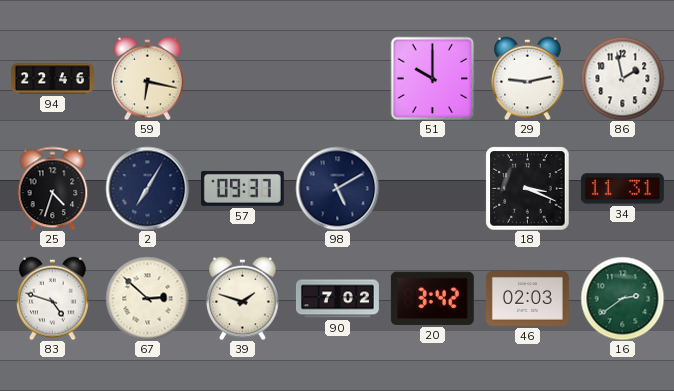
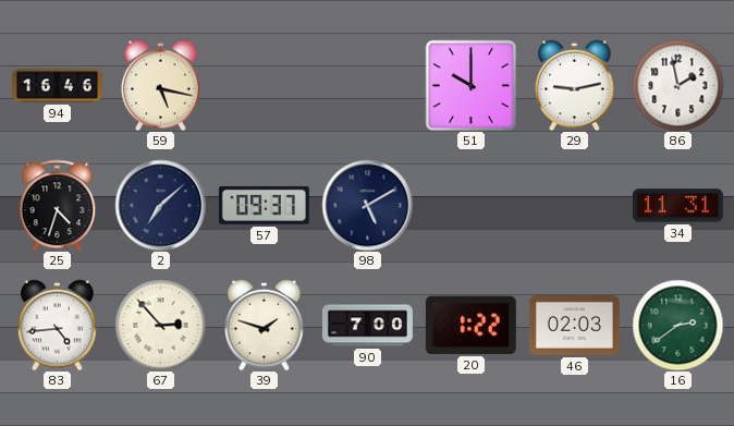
94: 22:46 -> 16:46 (57, 86)
59: 6:17 -> 5:17 (161, 85)
2: 7:05 -> 7:08 (160, 205)
18: 3:19 -> none (527, 188)
83: 4:48 -> 4:44 (58, 325)
67: 2:52 -> 2:53 (160, 325)
90: 7:02 -> 7:00 (367, 326)
20: 3:42 -> 1:22 (470, 325)
